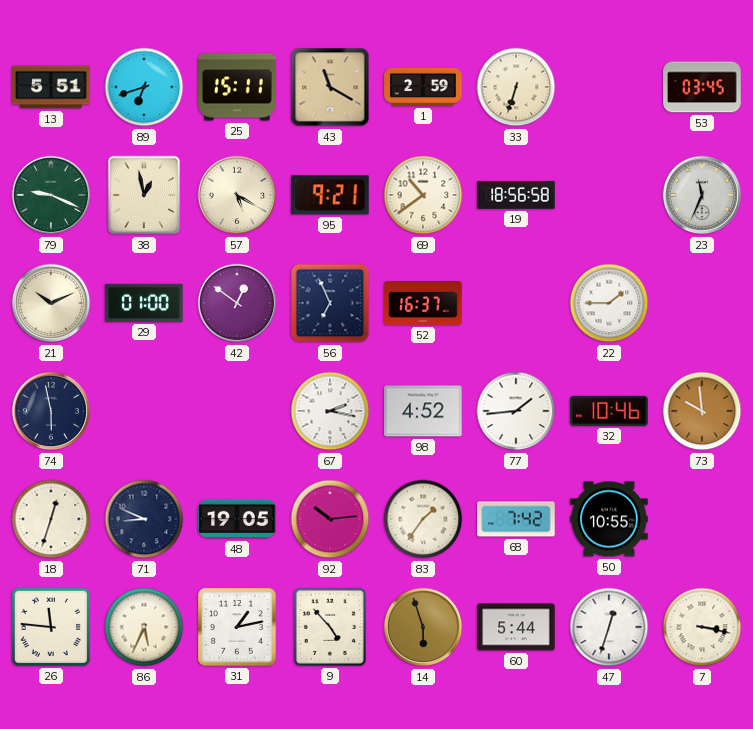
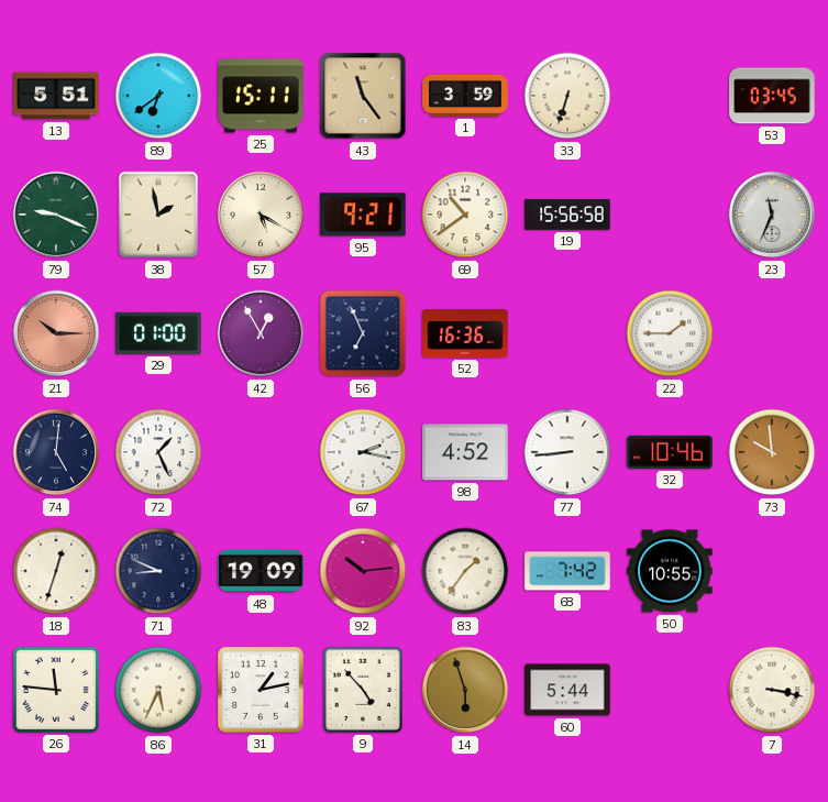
89: 6:42 -> 6:39 (158, 96)
43: 11:20 -> 11:24 (363, 96)
1: 2:59 -> 3:59 (465, 96)
38: 12:58 -> 1:58 (158, 215)
19: 18:56 -> 15:56 (567, 215)
21: 10:11 -> 10:15 (56, 333)
21 dial: cream -> salmon (56, 333)
42: 12:51 -> 12:55 (261, 333)
52: 16:37 -> 16:36 (465, 334)
74: 5:58 -> 5:01 (56, 452)
72: none -> 1:26 (158, 452)
77: 1:44 -> 8:44 (567, 452)
48: 19:05 -> 19:09 (261, 571)
47: 12:33 -> none (609, 627)
